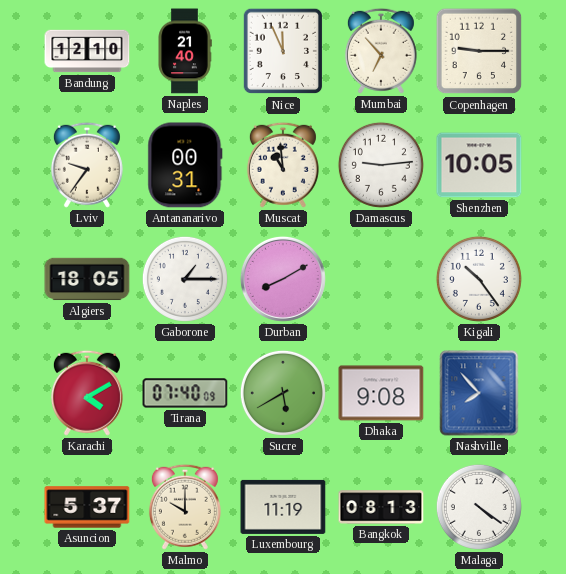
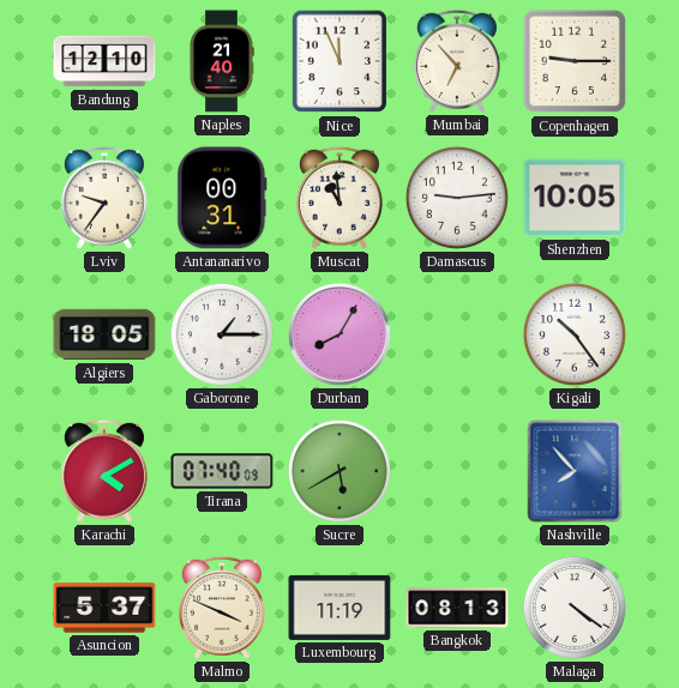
Durban: 8:10 -> 8:05 (339, 334)
Dhaka: 9:08 -> none (381, 393)
Malmo: 10:00 -> 3:49 (222, 608)
